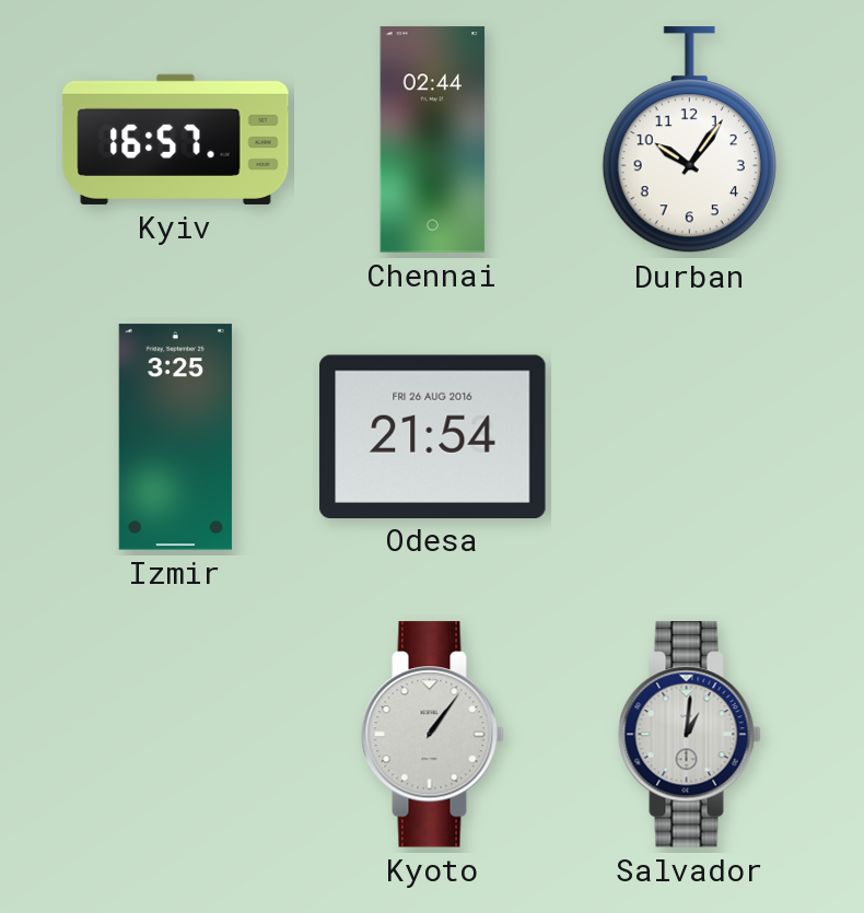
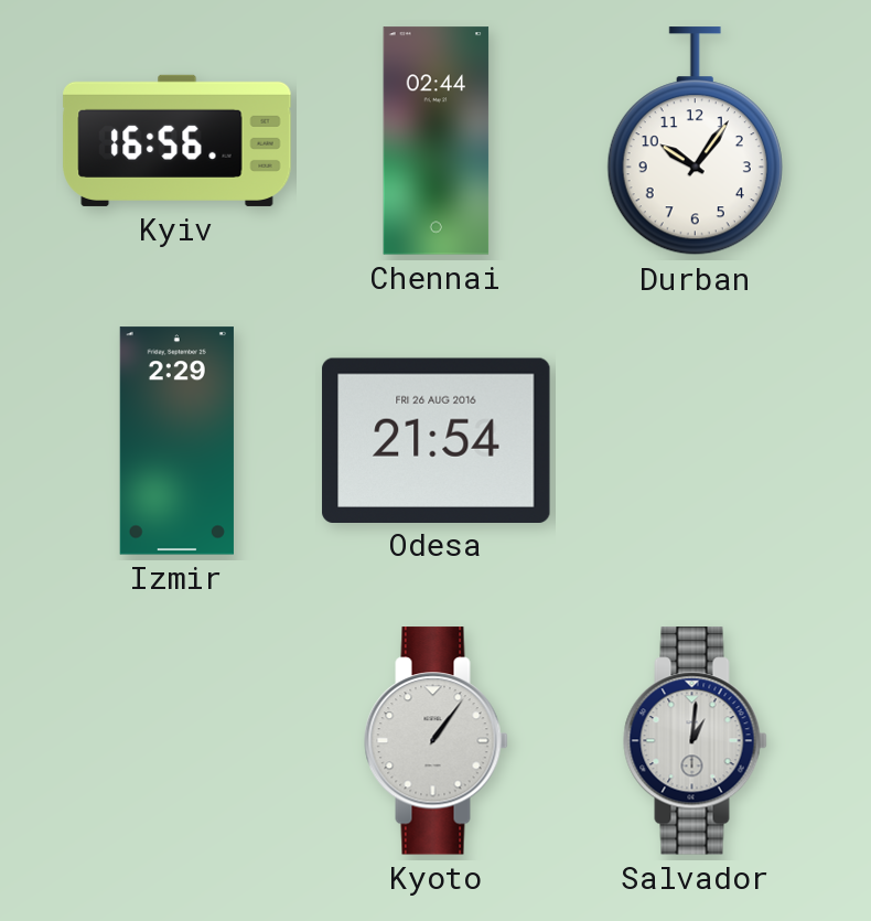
Kyiv: 16:57 -> 16:56 (178, 140)
Izmir: 3:25 -> 2:29 (176, 441)
